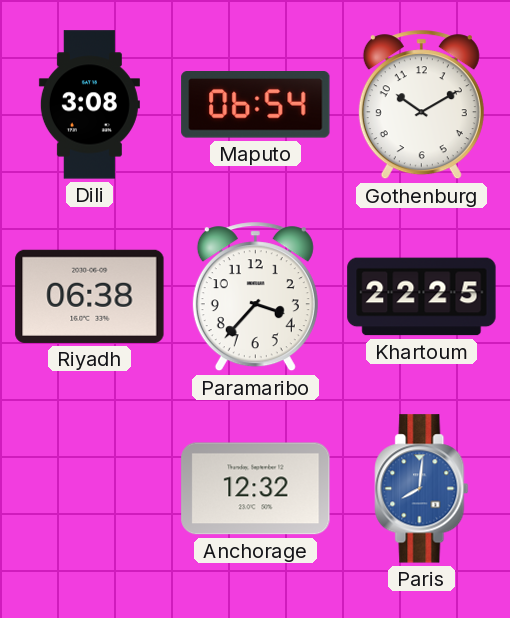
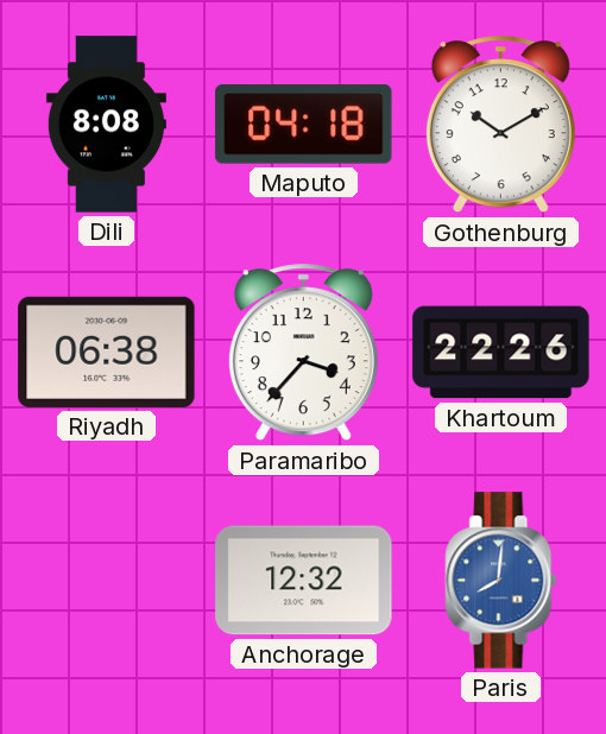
Dili: 3:08 -> 8:08 (106, 125)
Maputo: 06:54 -> 04:18 (304, 125)
Khartoum: 22:25 -> 22:26 (501, 353)
